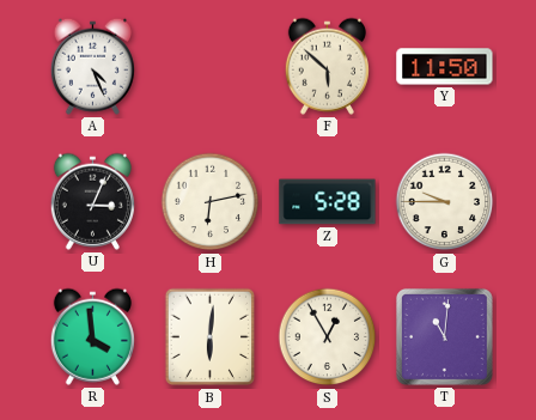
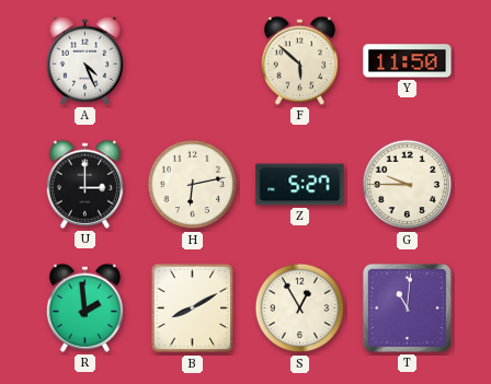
U: 3:04 -> 3:00 (84, 184)
Z: 5:28 -> 5:27 (300, 185)
R: 3:59 -> 1:59 (84, 307)
B: 6:01 -> 8:10 (193, 309)
